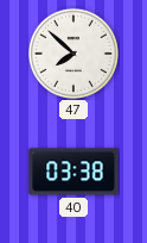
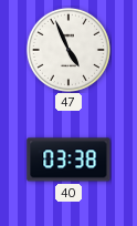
47: 7:52 -> 4:56 (68, 50)
